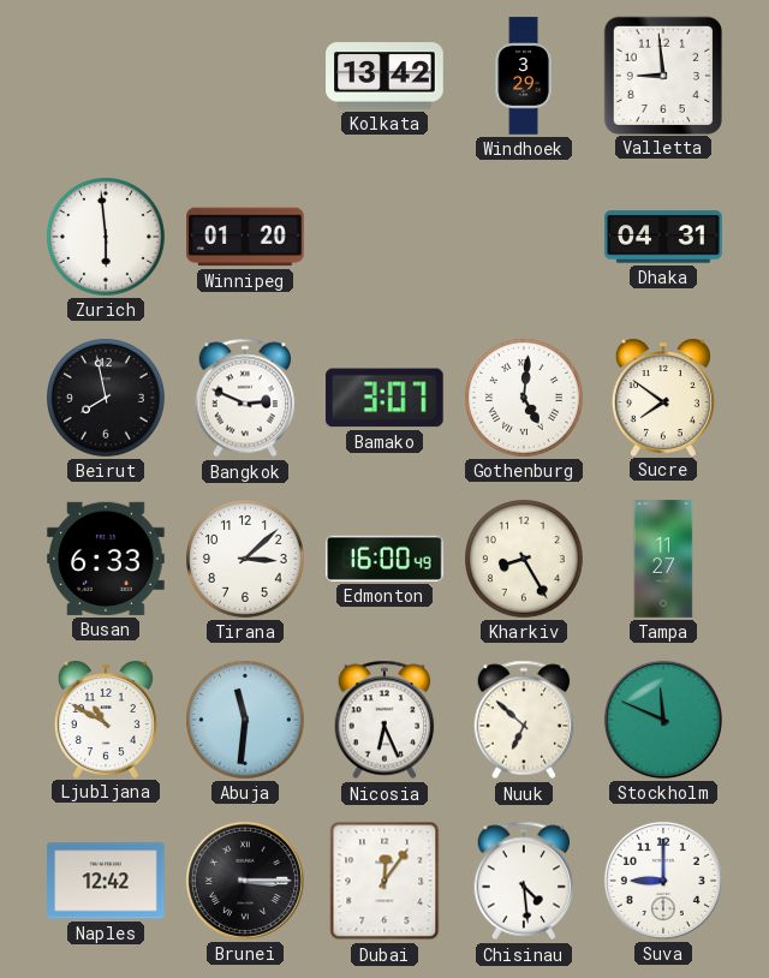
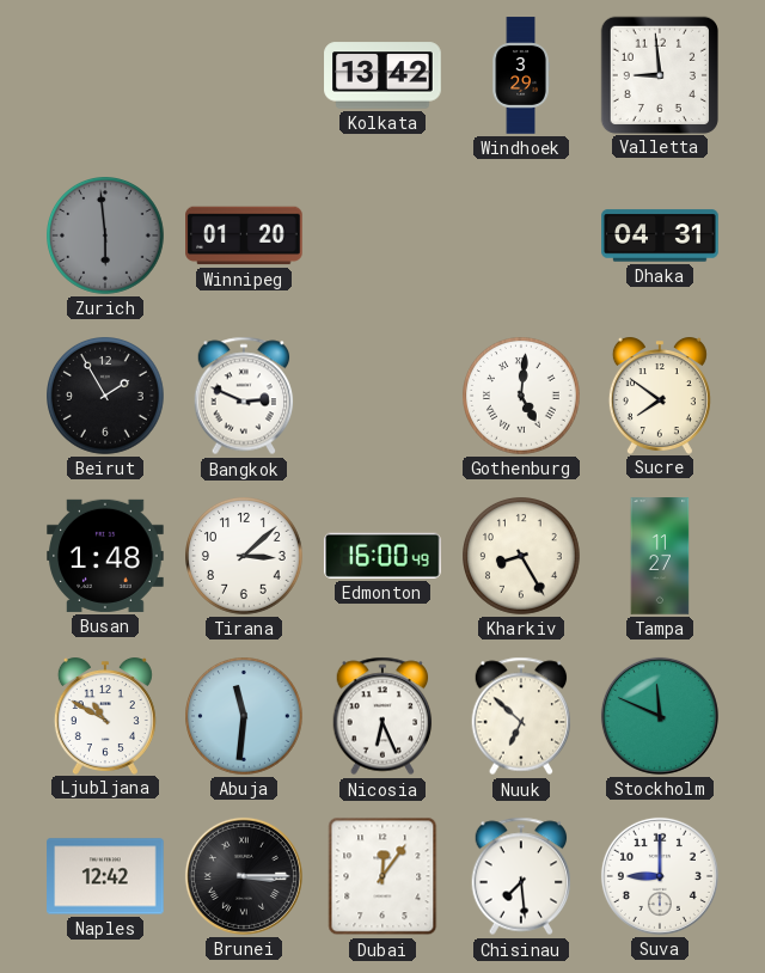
Zurich dial: white -> grey (106, 237)
Beirut: 7:58 -> 1:55 (106, 397)
Bamako: 3:07 -> none (384, 398)
Busan: 6:33 -> 1:48 (105, 556)
Chisinau: 4:29 -> 7:29 (521, 876)
